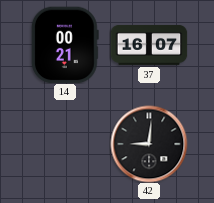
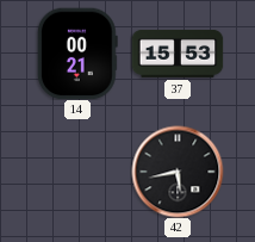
37: 16:07 -> 15:53 (178, 54)
42: 9:01 -> 5:43 (178, 172)
